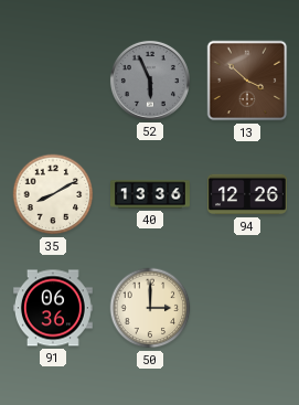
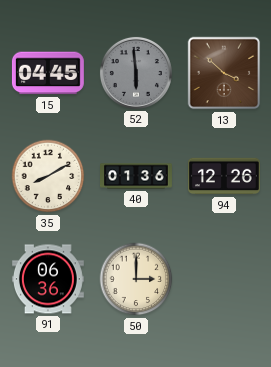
15: none -> 04:45 (48, 73)
52: 5:56 -> 5:59 (136, 73)
40: 13:36 -> 01:36 (137, 176)
